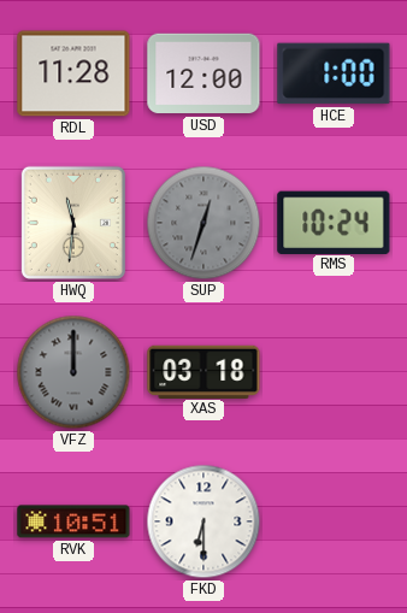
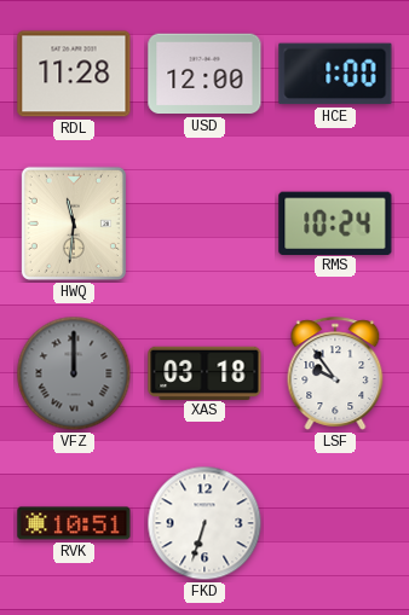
SUP: 12:33 -> none (203, 223)
LSF: none -> 9:54 (335, 373)
FKD: 6:30 -> 6:33 (204, 523)
